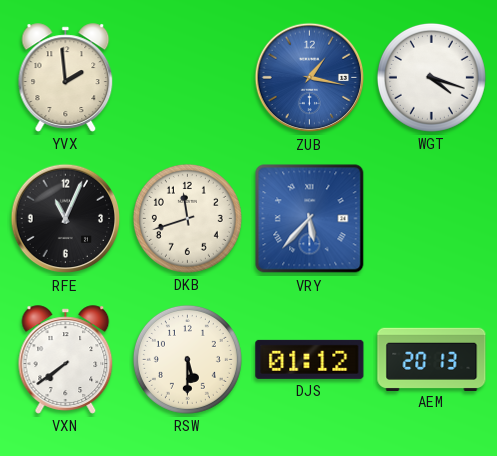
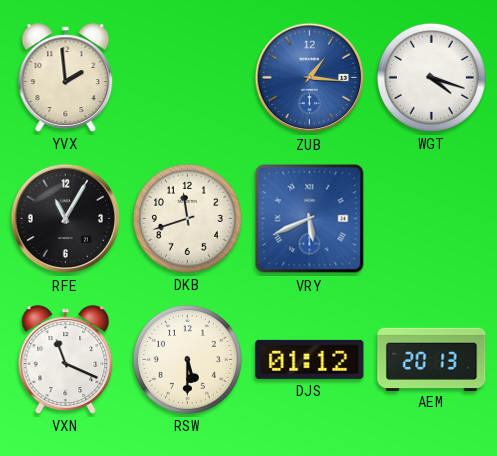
ZUB: 1:17 -> 1:16 (310, 78)
RFE: 11:04 -> 11:05 (66, 219)
VRY: 5:37 -> 5:41 (310, 219)
VXN: 7:39 -> 11:19 (66, 360)
